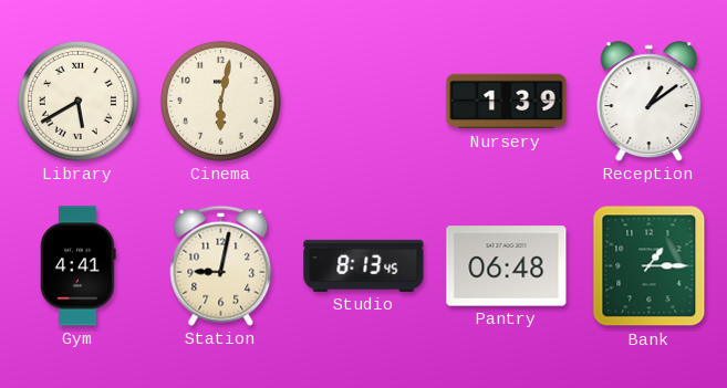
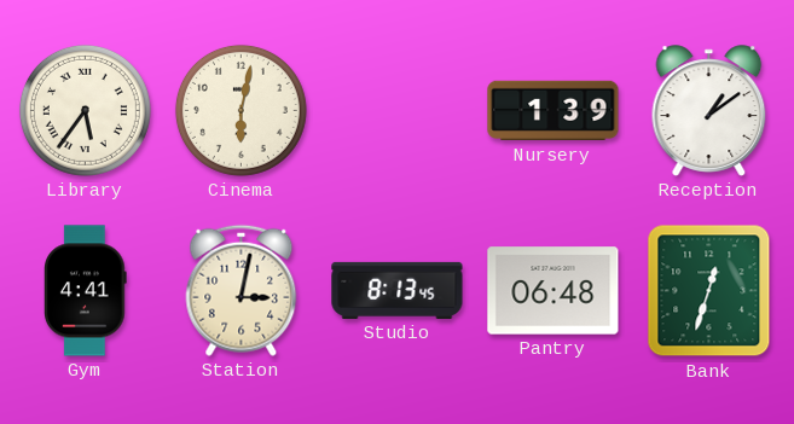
Library: 5:40 -> 5:36 (85, 110)
Station: 9:02 -> 3:02 (242, 290)
Bank: 1:15 -> 12:33 (709, 291)
